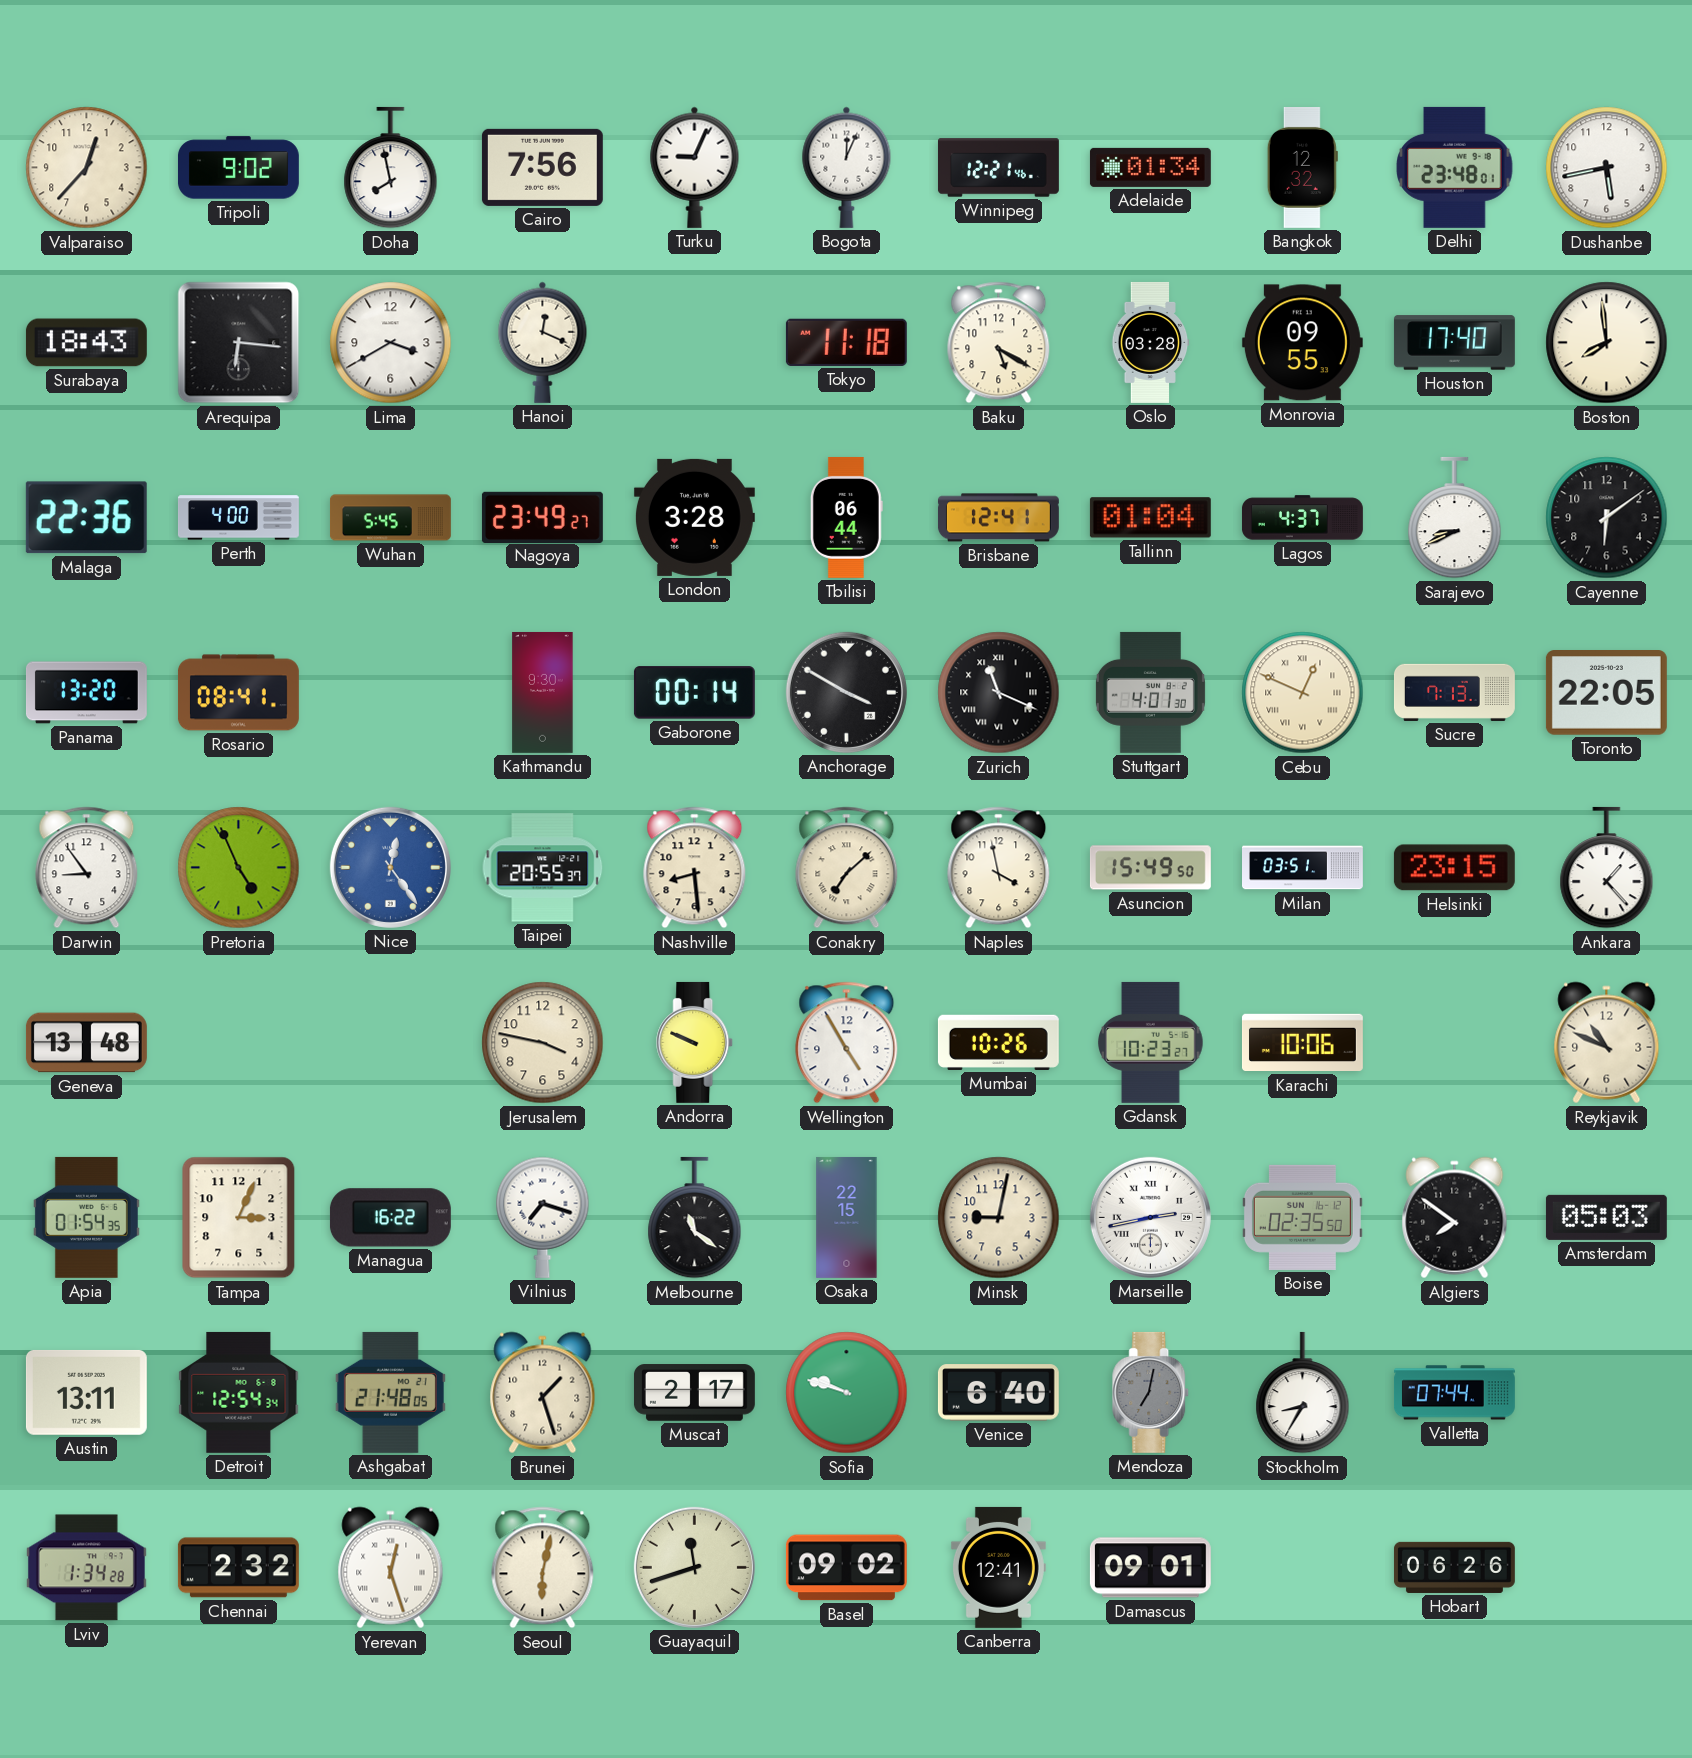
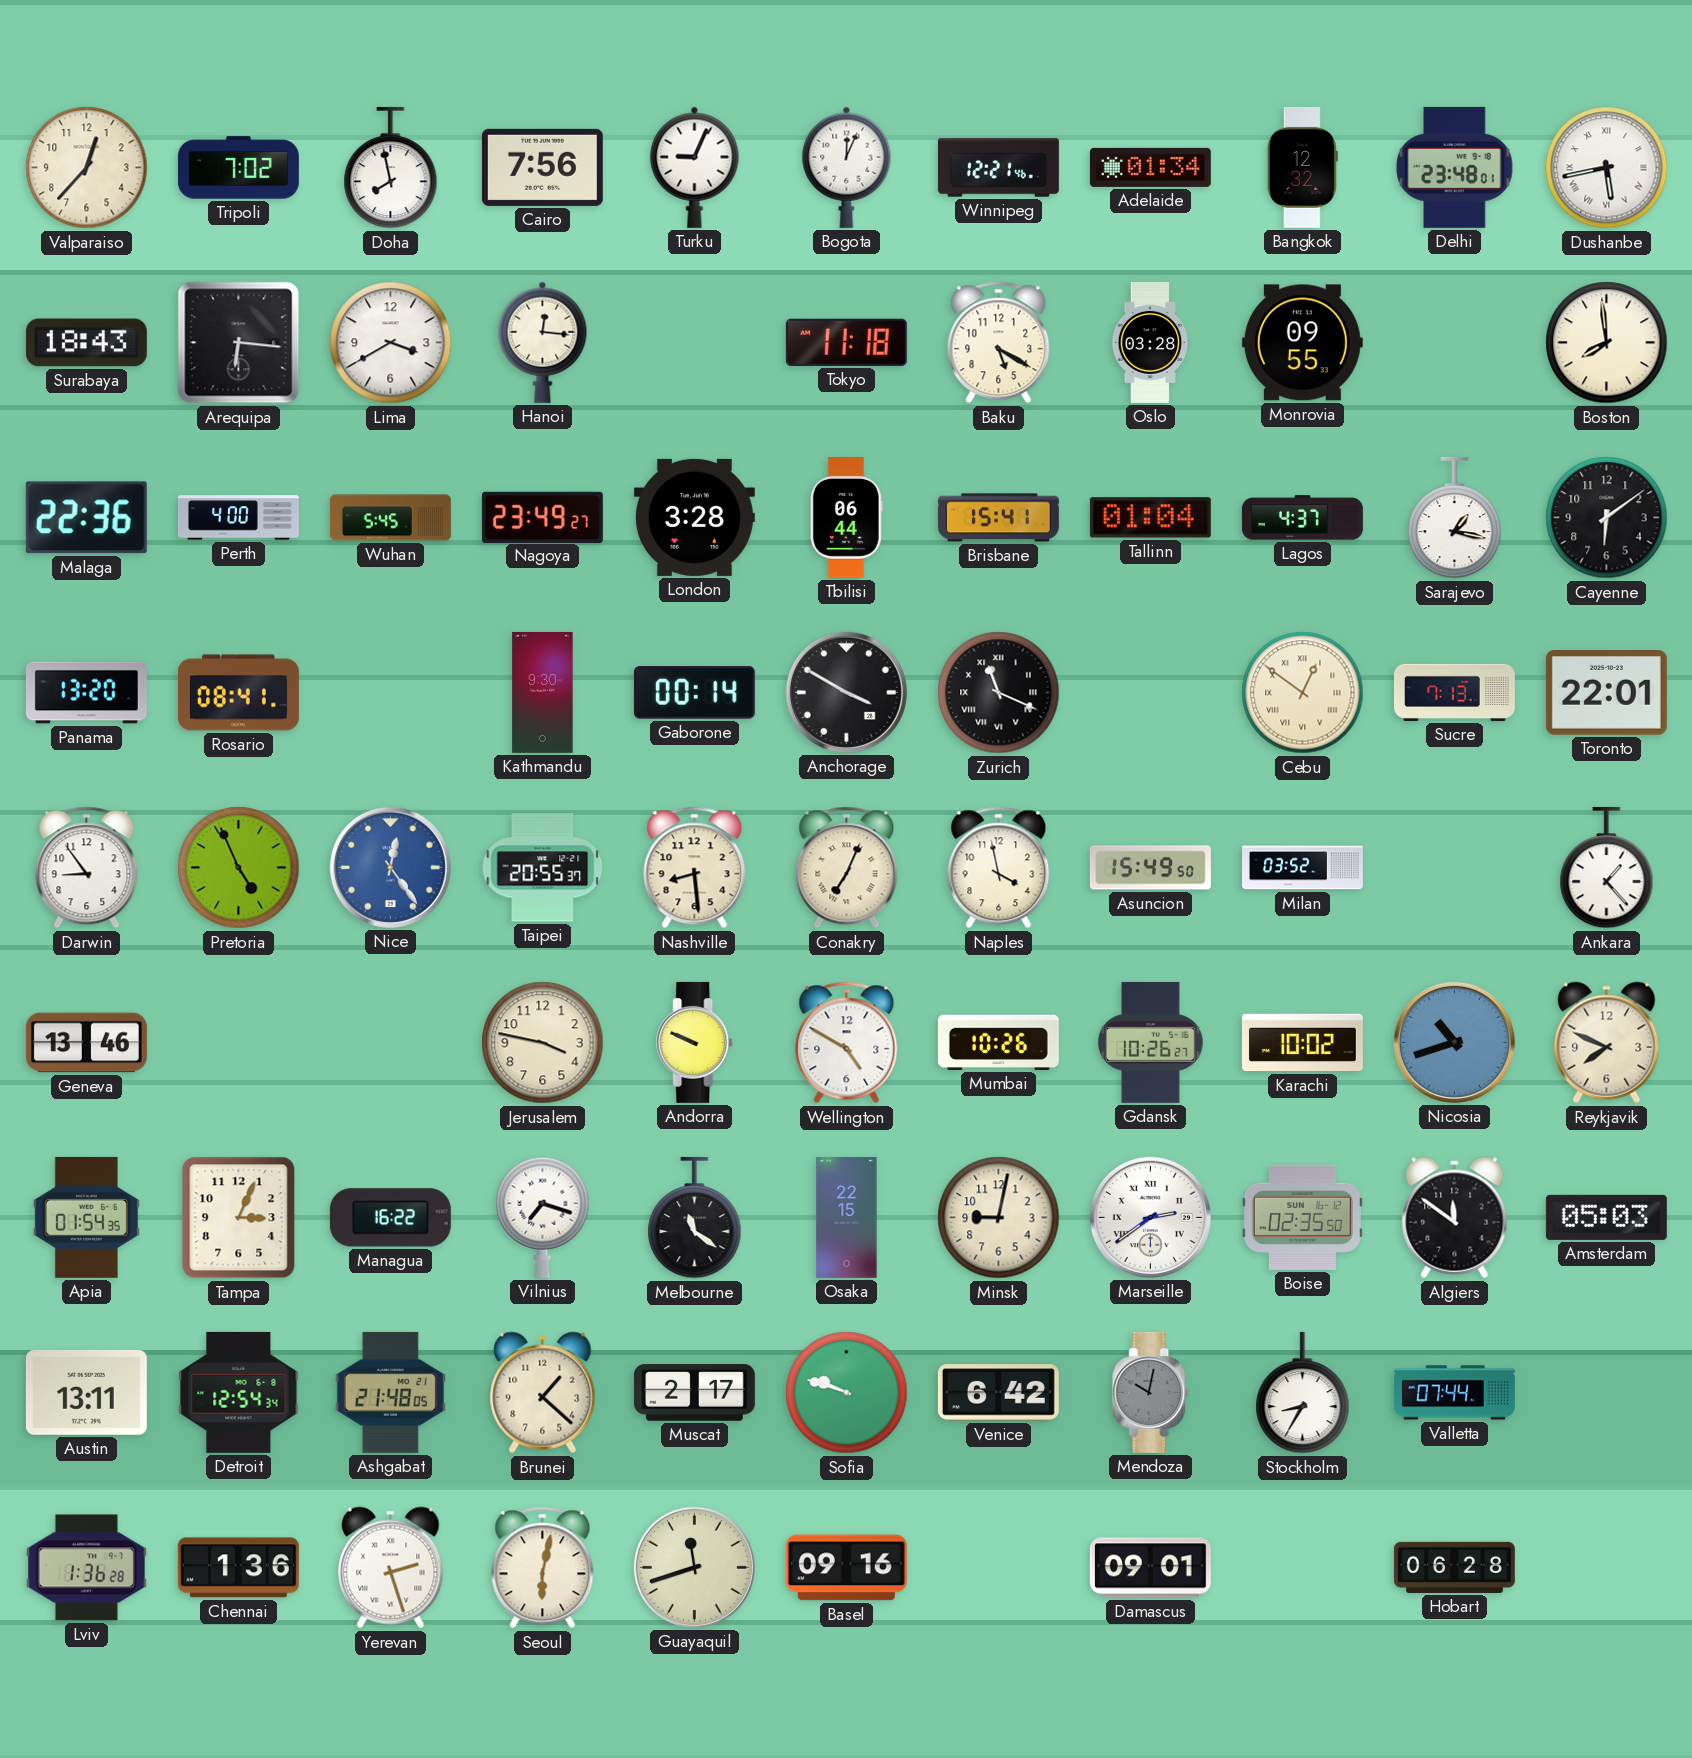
Tripoli: 9:02 -> 7:02 (238, 168)
Dushanbe numerals: Arabic -> Roman (1607, 168)
Hanoi: 12:19 -> 12:16 (543, 342)
Houston: 17:40 -> none (1454, 343)
Brisbane: 12:41 -> 15:41 (998, 518)
Sarajevo: 8:41 -> 1:17 (1455, 518)
Stuttgart: 4:01 -> none (1150, 692)
Cebu: 12:49 -> 12:51 (1303, 693)
Toronto: 22:05 -> 22:01 (1606, 693)
Conakry: 7:08 -> 7:04 (847, 868)
Milan: 03:51 -> 03:52 (1303, 868)
Helsinki: 23:15 -> none (1454, 868)
Geneva: 13:48 -> 13:46 (86, 1043)
Wellington: 4:55 -> 4:50 (847, 1043)
Gdansk: 10:23 -> 10:26 (1151, 1042)
Karachi: 10:06 -> 10:02 (1302, 1043)
Nicosia: none -> 10:42 (1454, 1042)
Reykjavik: 10:49 -> 7:49 (1607, 1043)
Marseille: 2:43 -> 2:39 (1150, 1217)
Algiers: 7:51 -> 11:51 (1455, 1218)
Brunei: 1:27 -> 1:22 (543, 1393)
Venice: 6:40 -> 6:42 (998, 1393)
Mendoza: 7:02 -> 10:02 (1151, 1392)
Lviv: 1:34 -> 1:36 (86, 1568)
Chennai: 2:32 -> 1:36 (238, 1568)
Yerevan: 12:27 -> 2:27 (391, 1568)
Basel: 09:02 -> 09:16 (846, 1568)
Canberra: 12:41 -> none (998, 1567)
Hobart: 06:26 -> 06:28 (1454, 1567)
